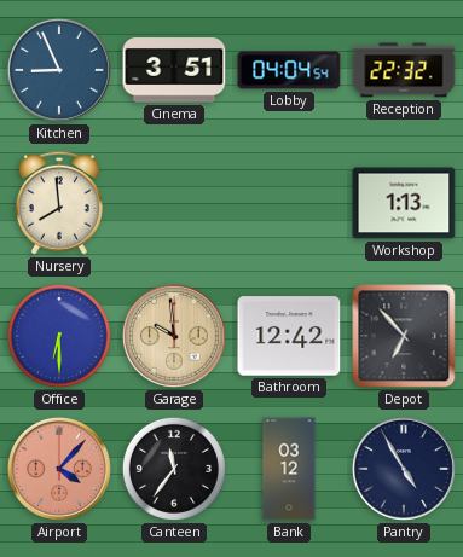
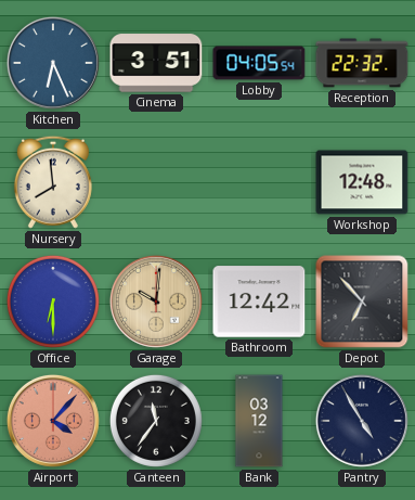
Kitchen: 8:56 -> 6:26 (53, 63)
Lobby: 04:04 -> 04:05 (259, 63)
Workshop: 1:13 -> 12:48 (362, 182)
Garage: 9:59 -> 10:01 (156, 302)
